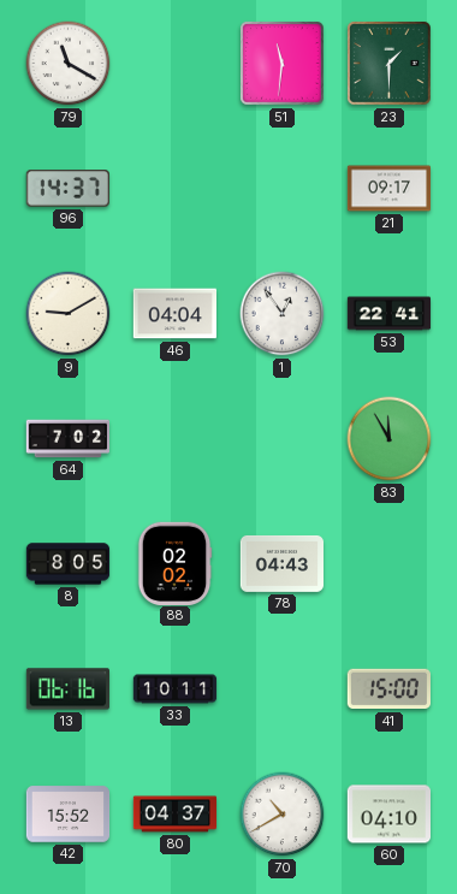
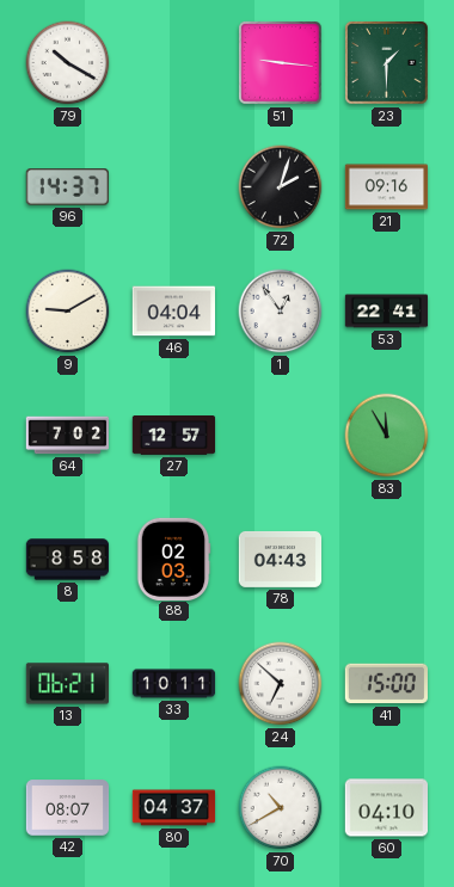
79: 11:20 -> 10:20 (68, 63)
51: 11:31 -> 9:16 (281, 63)
72: none -> 2:03 (281, 187)
21: 09:17 -> 09:16 (387, 187)
27: none -> 12:57 (174, 436)
8: 8:05 -> 8:58 (68, 560)
88: 02:02 -> 02:03 (173, 559)
13: 06:16 -> 06:21 (67, 684)
24: none -> 6:52 (281, 684)
42: 15:52 -> 08:07 (68, 808)
